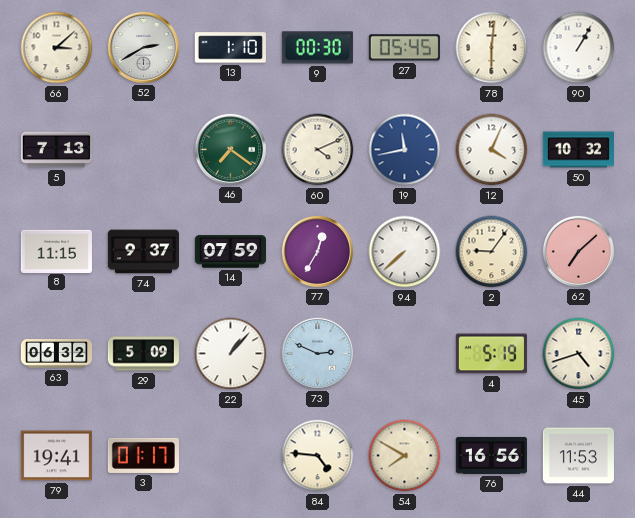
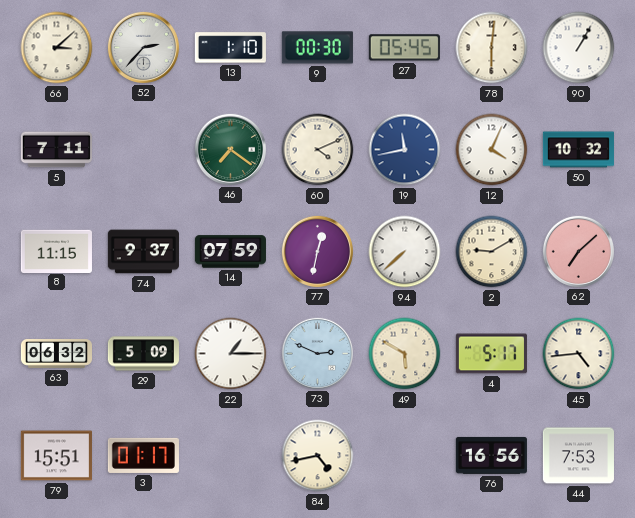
52: 2:40 -> 2:37 (143, 47)
5: 7:13 -> 7:11 (56, 150)
77: 12:35 -> 12:32 (317, 251)
2: 9:06 -> 9:10 (492, 252)
22: 1:07 -> 1:15 (231, 354)
49: none -> 5:50 (405, 354)
4: 5:19 -> 5:17 (491, 354)
45: 4:42 -> 4:44 (579, 354)
79: 19:41 -> 15:51 (56, 456)
84: 4:46 -> 4:43 (318, 456)
54: 7:50 -> none (405, 456)
44: 11:53 -> 7:53 (578, 456)
